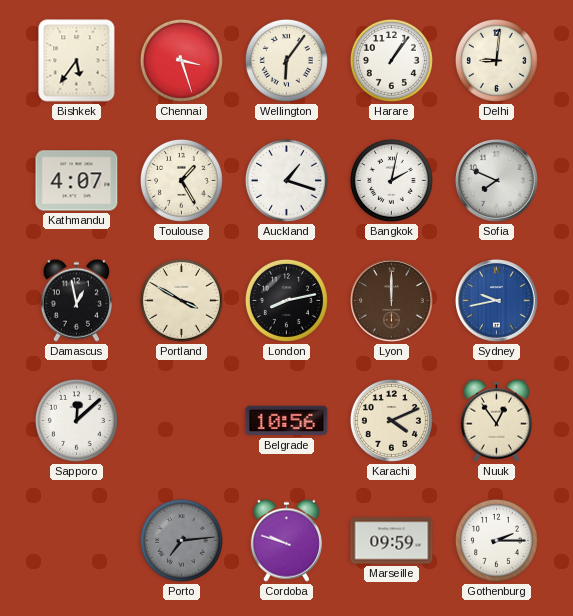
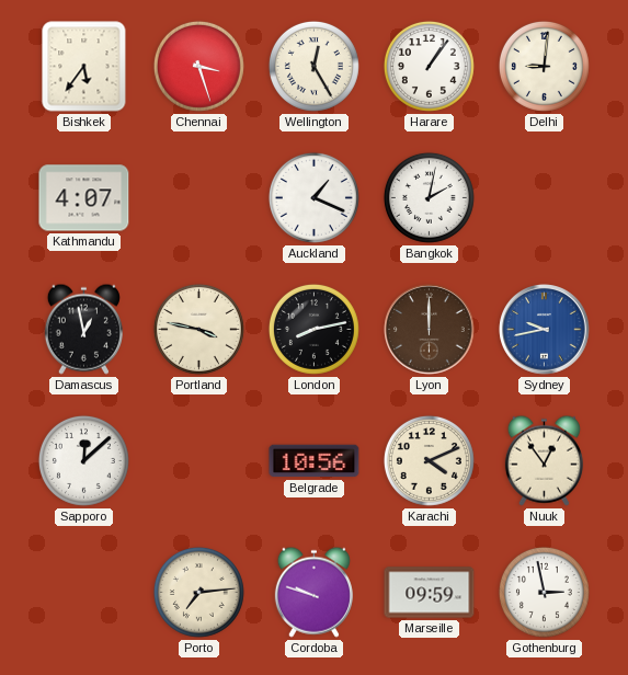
Wellington: 6:06 -> 12:25 (313, 66)
Toulouse: 1:25 -> none (181, 180)
Auckland: 1:18 -> 1:19 (313, 197)
Sofia: 7:49 -> none (497, 181)
Portland: 3:50 -> 3:47 (198, 329)
Porto dial: grey -> cream (198, 592)
Gothenburg: 2:15 -> 2:58 (544, 592)
